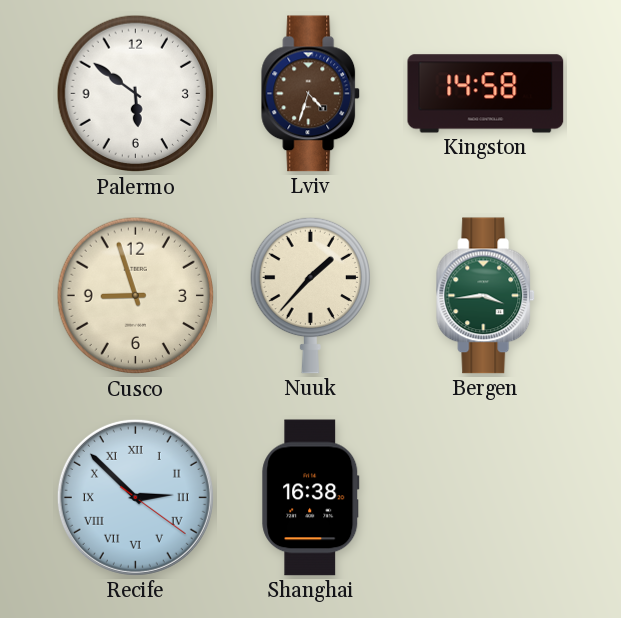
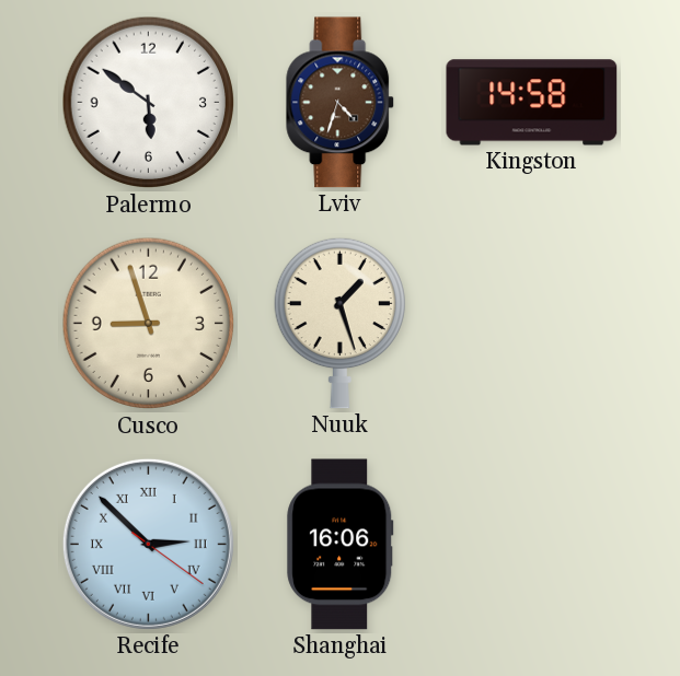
Nuuk: 1:37 -> 1:27 (339, 323)
Bergen: 3:44 -> none (486, 296)
Shanghai: 16:38 -> 16:06 (341, 545)
